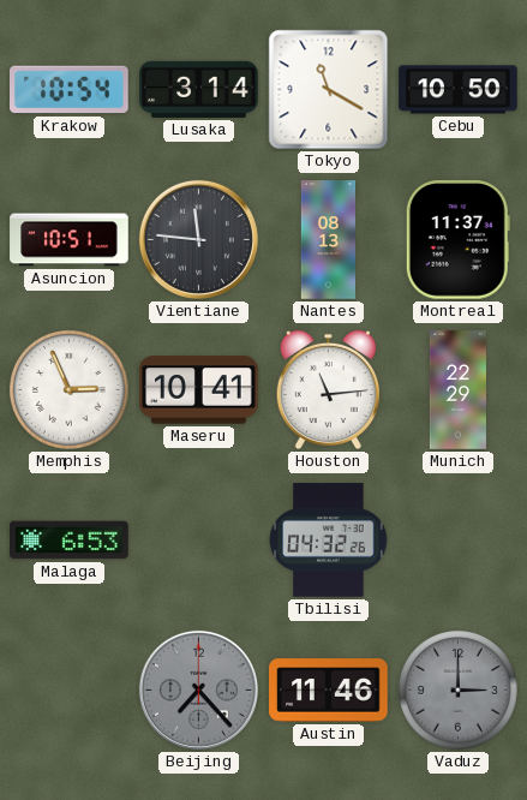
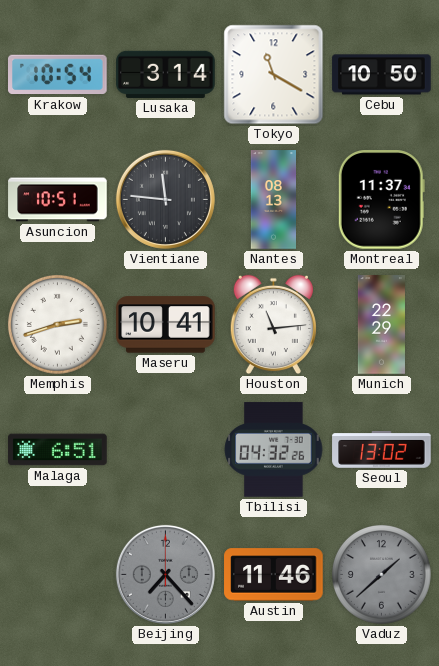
Memphis: 2:56 -> 2:42 (57, 324)
Malaga: 6:53 -> 6:51 (58, 450)
Seoul: none -> 13:02 (382, 450)
Vaduz: 3:00 -> 1:38 (381, 574)
